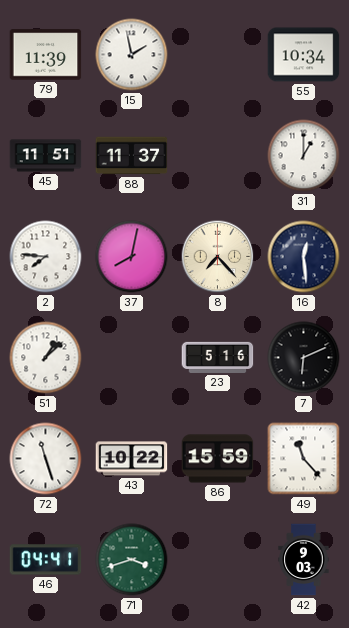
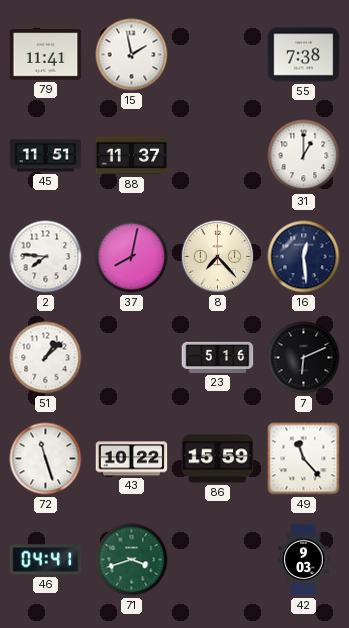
79: 11:39 -> 11:41 (46, 55)
55: 10:34 -> 7:38 (304, 55)
